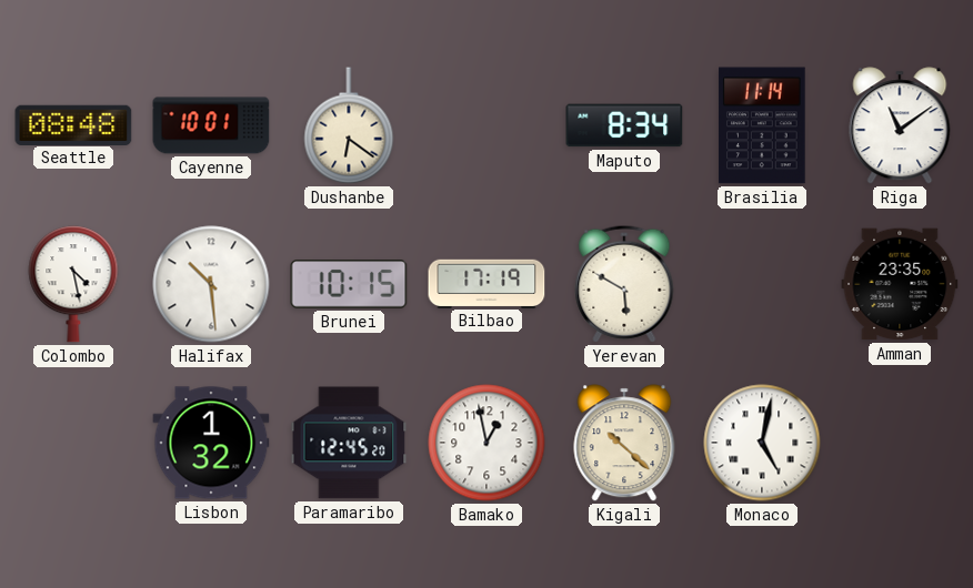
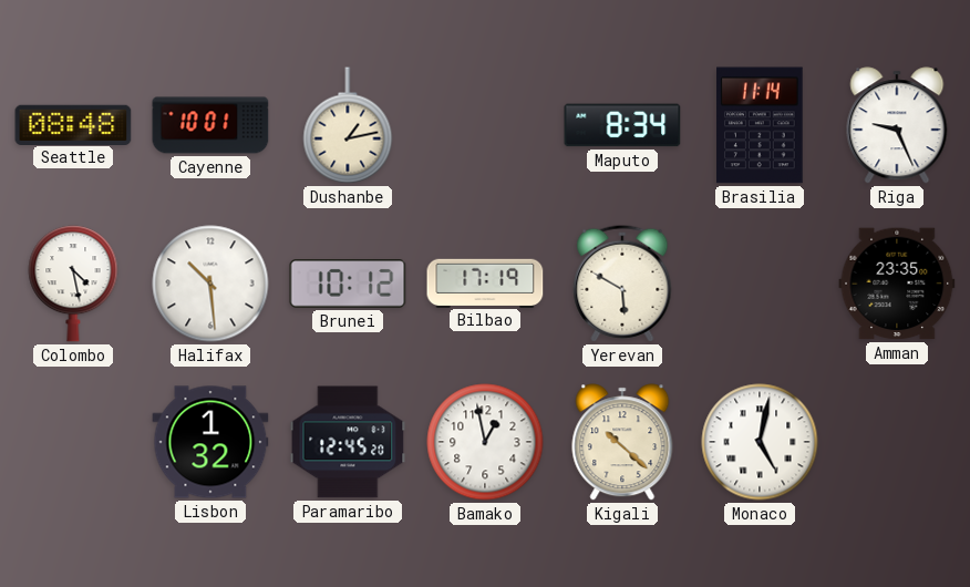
Dushanbe: 6:21 -> 1:13 (348, 125)
Riga: 11:09 -> 9:26 (897, 125)
Brunei: 10:15 -> 10:12 (348, 285)
